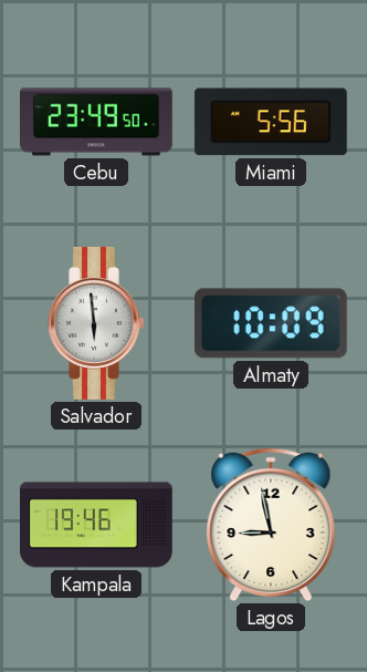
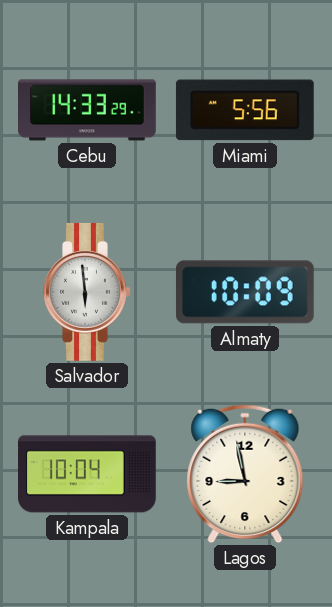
Cebu: 23:49 -> 14:33 (88, 110)
Kampala: 19:46 -> 10:04 (88, 474)
